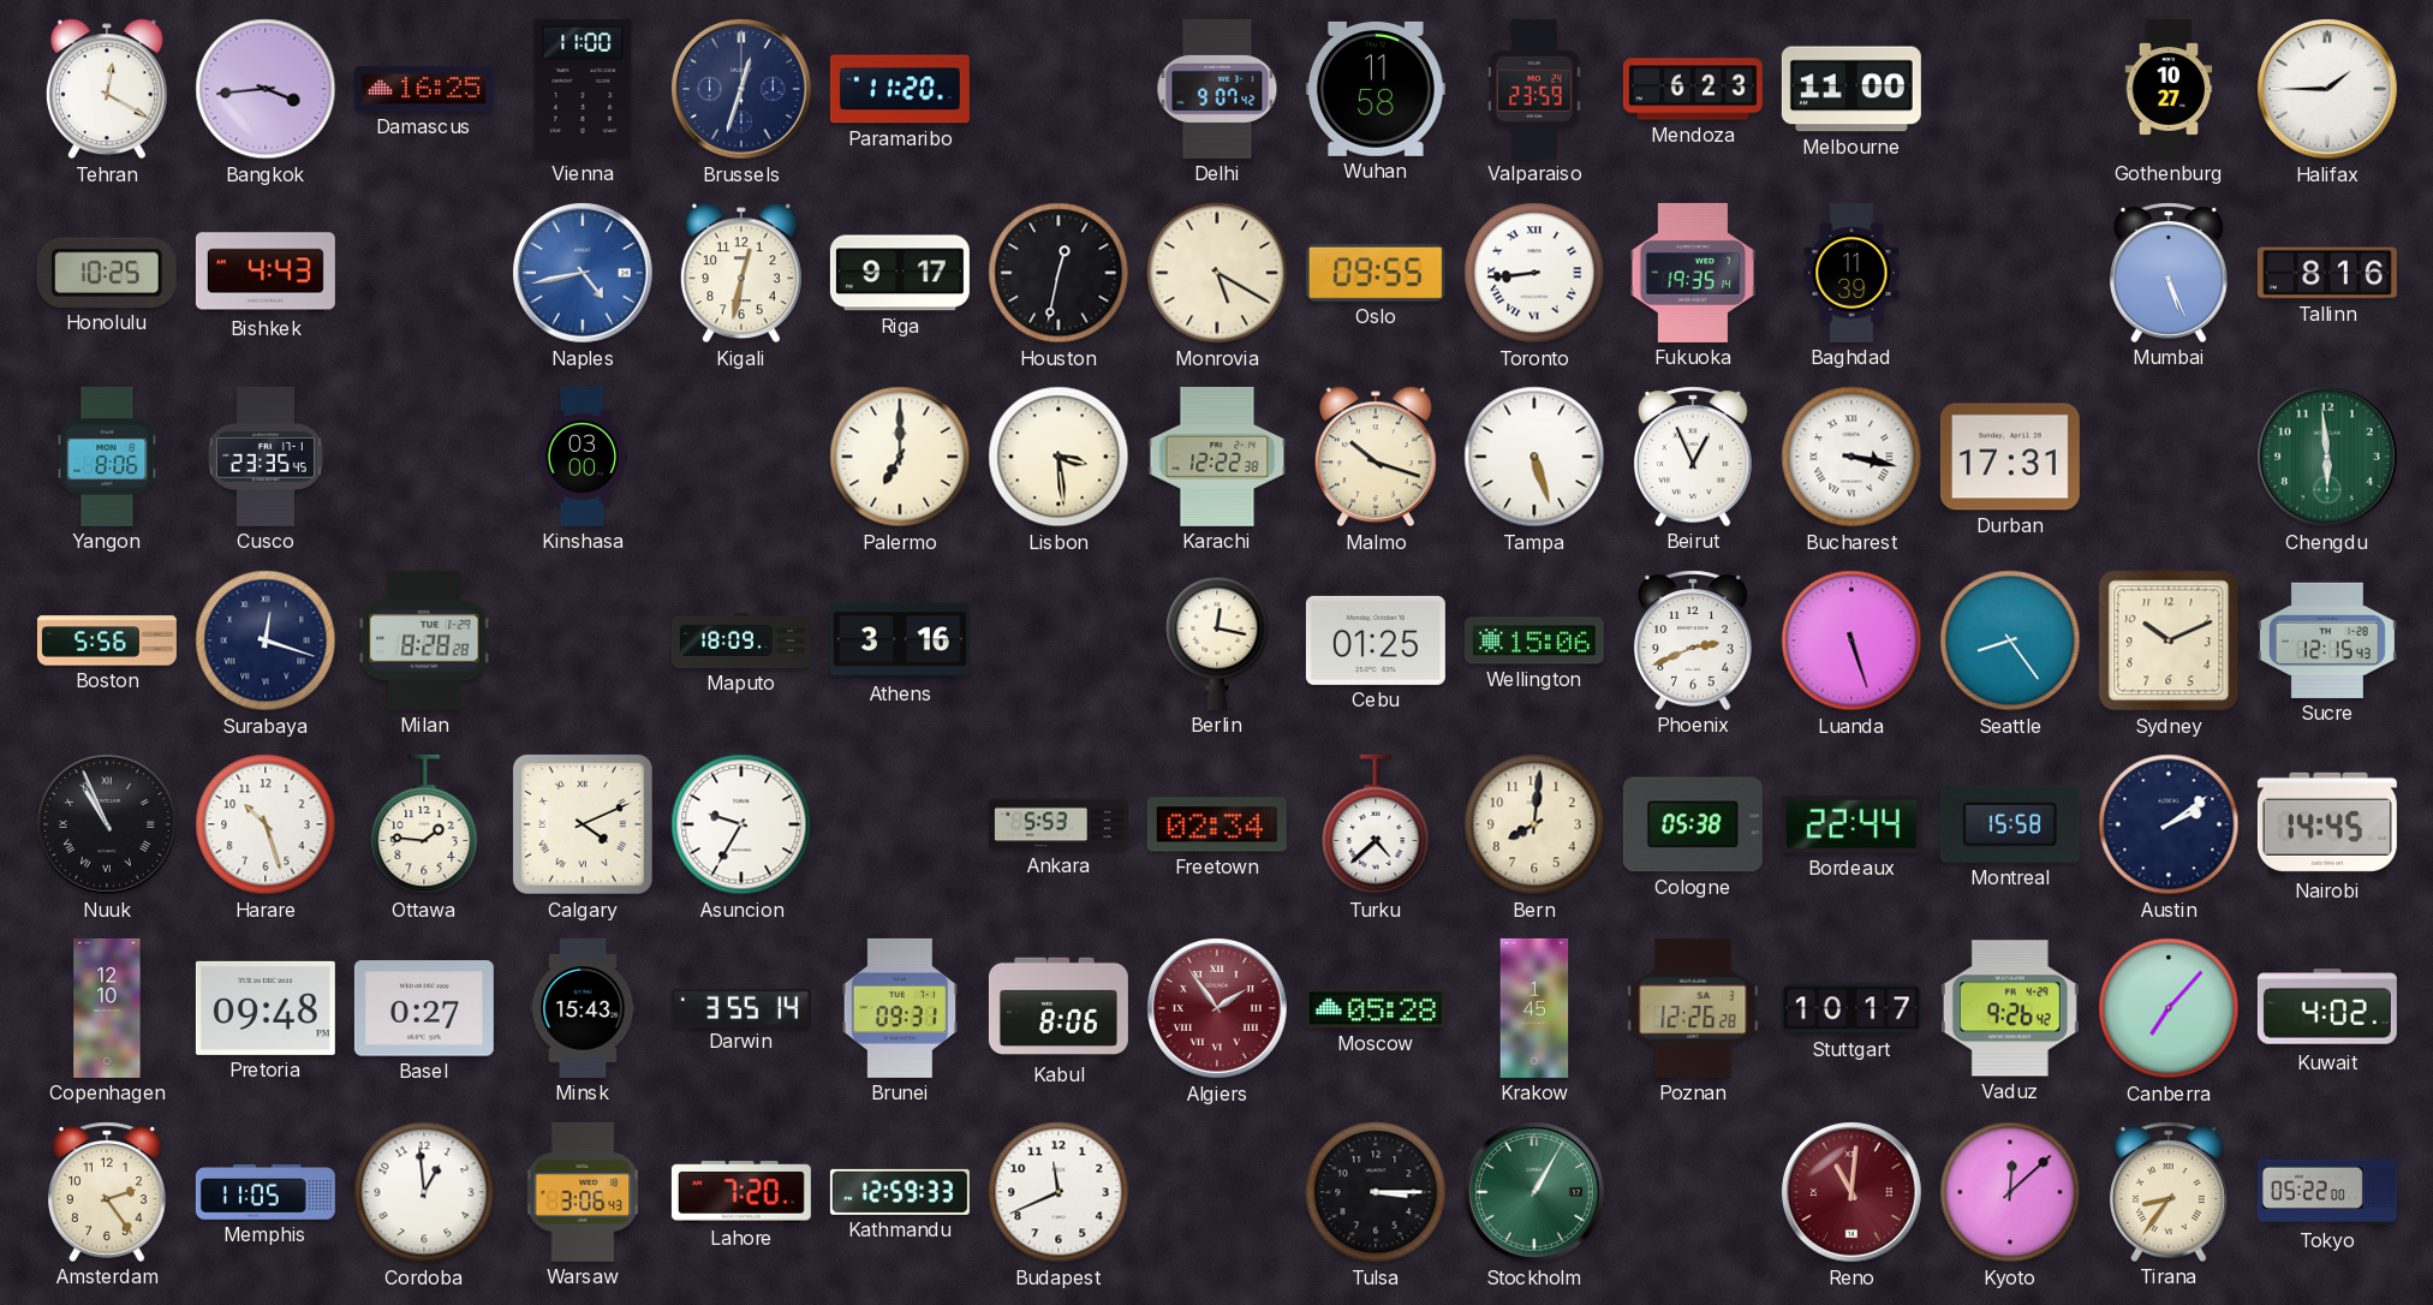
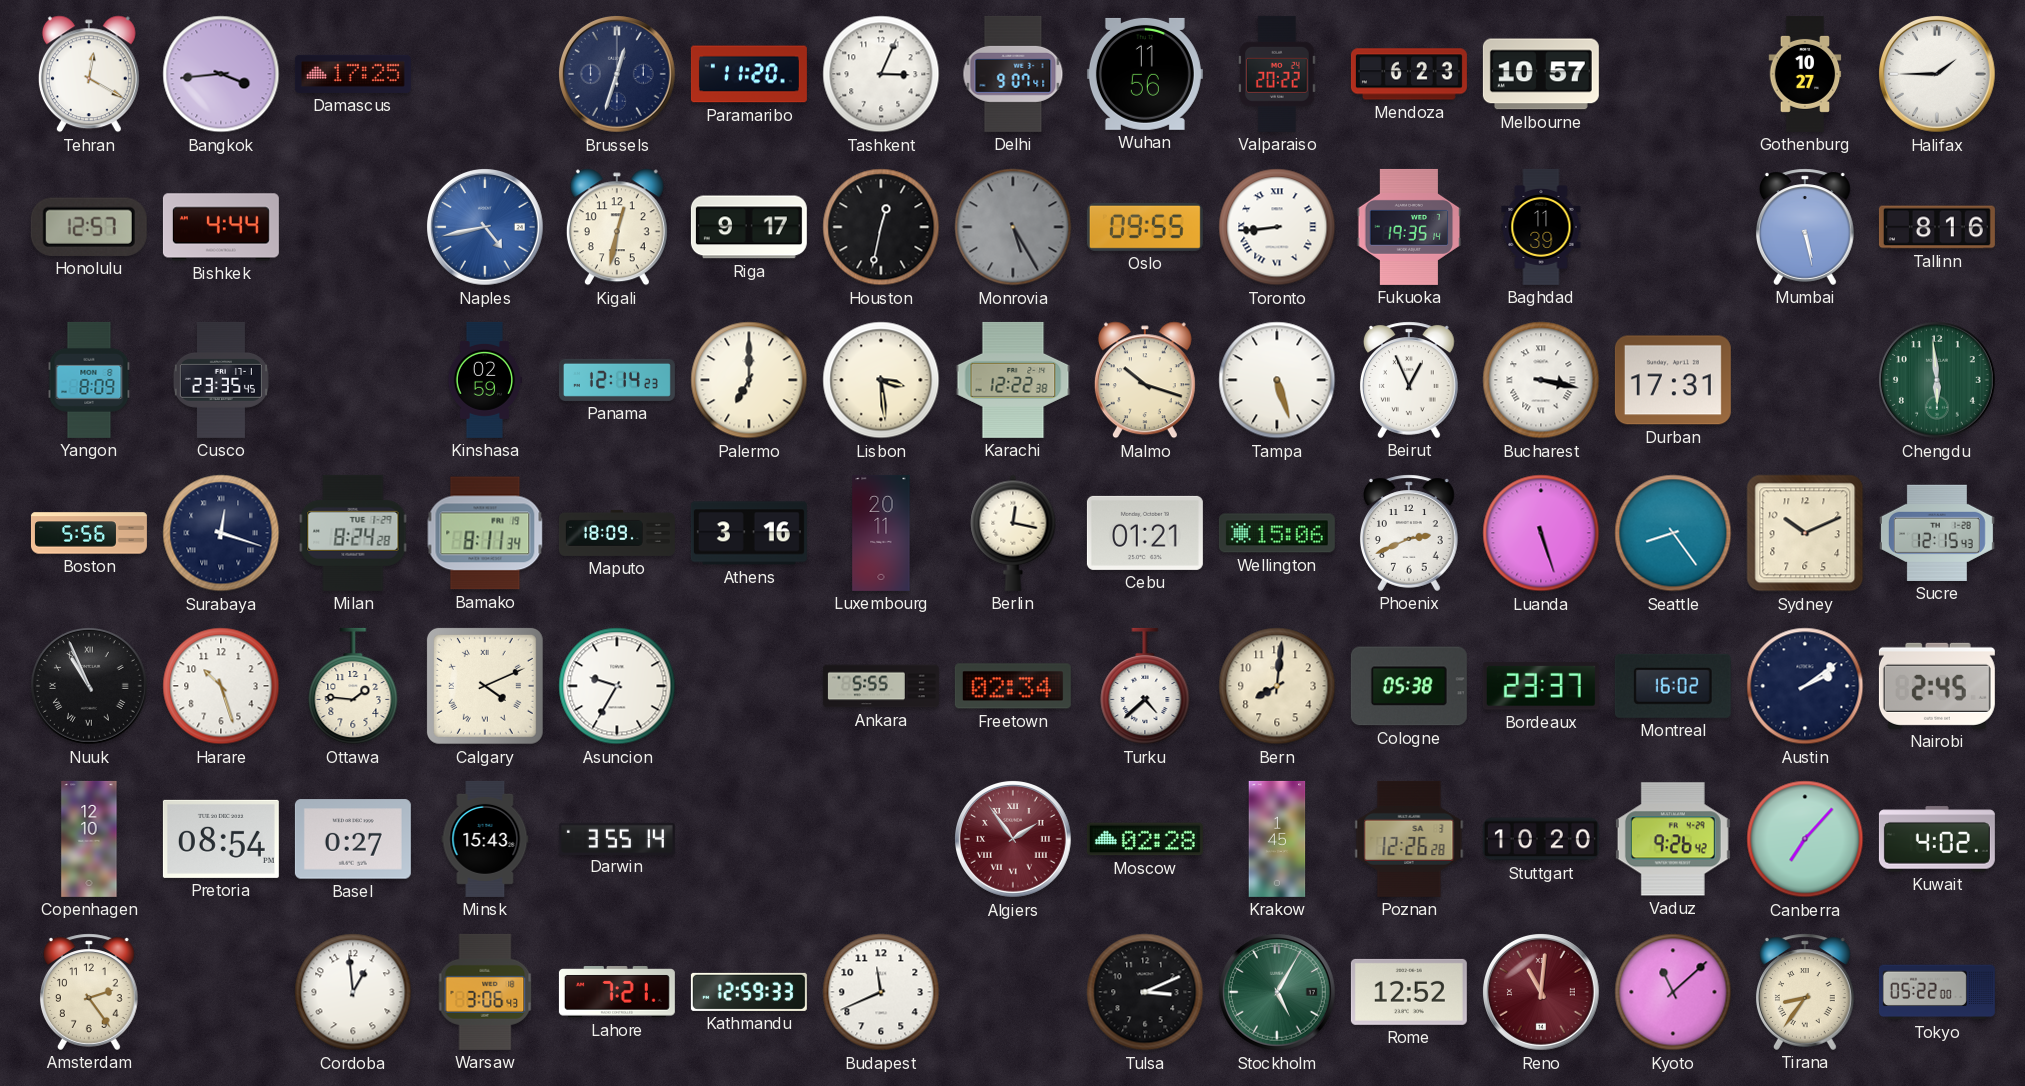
Damascus: 16:25 -> 17:25 (353, 74)
Vienna: 11:00 -> none (583, 89)
Tashkent: none -> 3:04 (881, 74)
Delhi: 9:07:42 -> 9:07:41 (1013, 74)
Wuhan: 11:58 -> 11:56 (1145, 74)
Valparaiso: 23:59 -> 20:22 (1277, 74)
Melbourne: 11:00 -> 10:57 (1541, 74)
Honolulu: 10:25 -> 12:57 (89, 227)
Bishkek: 4:43 -> 4:44 (221, 227)
Monrovia: 5:20 -> 5:25 (1013, 227)
Monrovia dial: cream -> grey (1013, 227)
Mumbai: 5:26 -> 5:28 (1805, 227)
Yangon: 8:06 -> 8:09 (89, 380)
Kinshasa: 03:00 -> 02:59 (485, 380)
Panama: none -> 12:14 (617, 380)
Milan: 8:28 -> 8:24 (353, 533)
Bamako: none -> 8:11 (485, 533)
Luxembourg: none -> 20:11 (881, 533)
Cebu: 01:25 -> 01:21 (1145, 533)
Ankara: 5:53 -> 5:55 (881, 686)
Bordeaux: 22:44 -> 23:37 (1541, 686)
Montreal: 15:58 -> 16:02 (1673, 686)
Nairobi: 14:45 -> 2:45 (1937, 686)
Pretoria: 09:48 -> 08:54 (221, 839)
Brunei: 09:31 -> none (899, 1008)
Kabul: 8:06 -> none (1059, 1008)
Moscow: 05:28 -> 02:28 (1145, 839)
Stuttgart: 10:17 -> 10:20 (1541, 839)
Memphis: 11:05 -> none (266, 1193)
Lahore: 7:20 -> 7:21 (617, 992)
Tulsa: 3:15 -> 3:11 (1145, 992)
Stockholm: 1:05 -> 5:05 (1278, 993)
Rome: none -> 12:52 (1409, 992)
Kyoto: 12:08 -> 11:08 (1673, 992)
